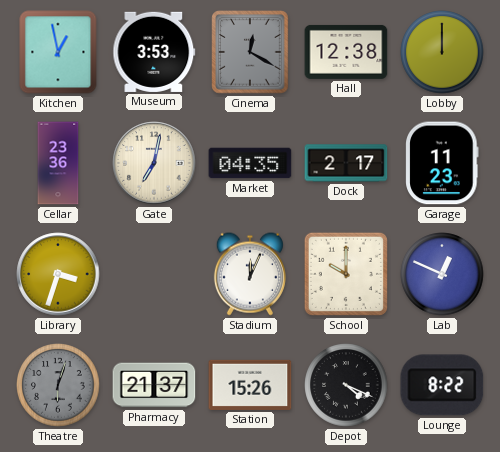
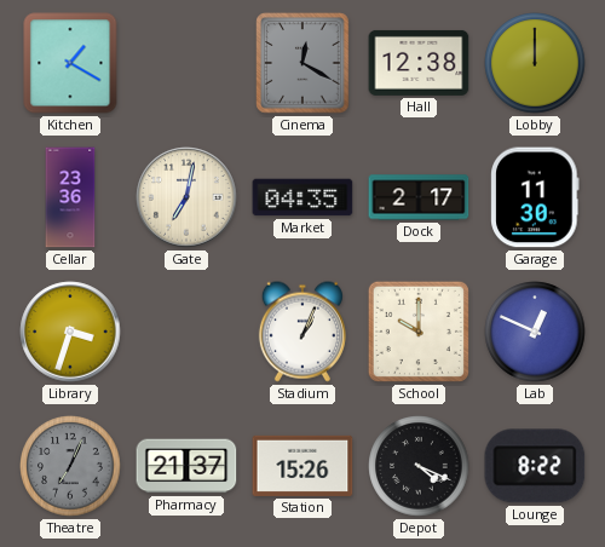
Kitchen: 12:58 -> 1:20 (70, 63)
Museum: 3:53 -> none (154, 52)
Garage: 11:23 -> 11:30 (535, 197)
Stadium: 12:04 -> 1:04 (302, 332)
Theatre: 6:03 -> 7:04 (70, 466)
